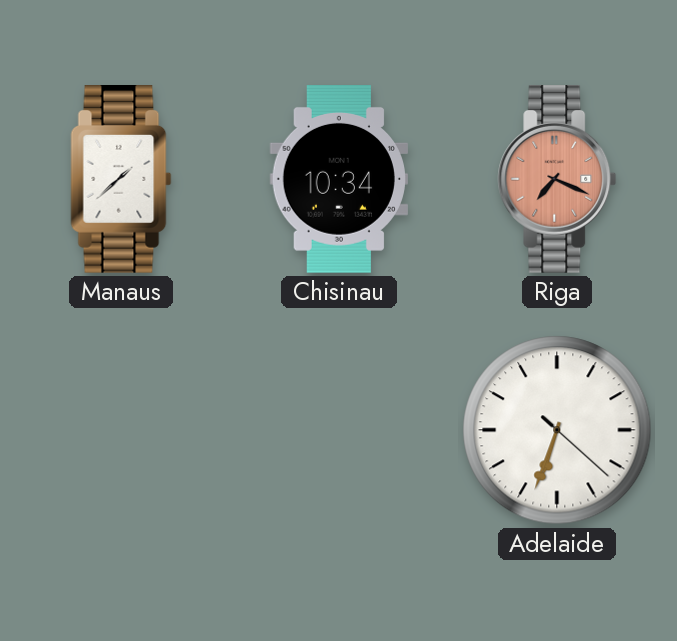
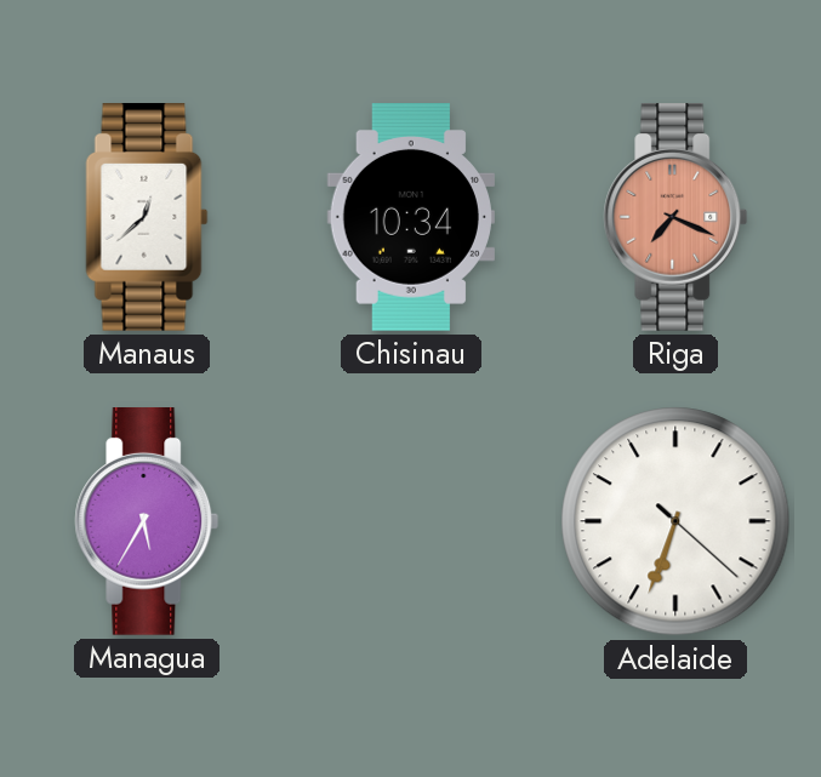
Manaus: 1:38 -> 12:38 (147, 218)
Managua: none -> 5:35 (147, 522)
